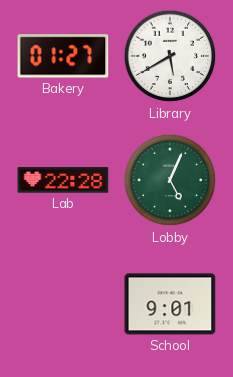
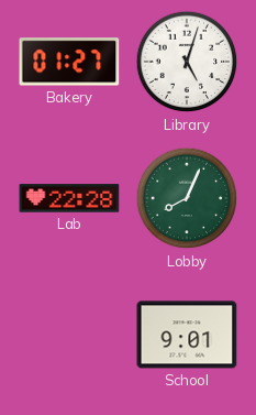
Library: 5:40 -> 5:03 (187, 62)
Lobby: 5:04 -> 8:04 (187, 198)
